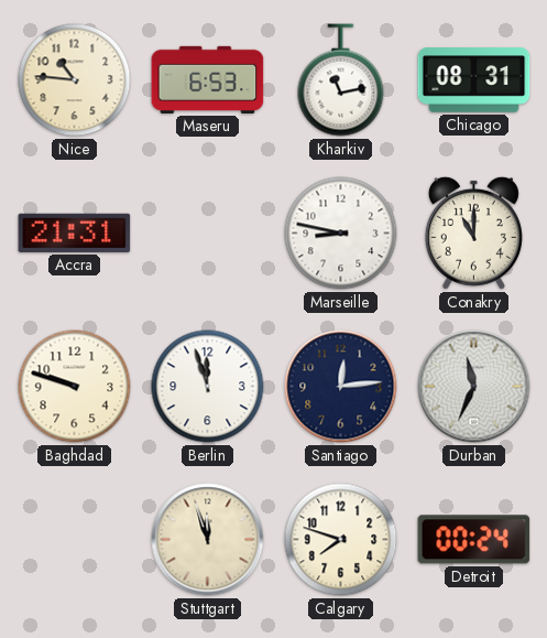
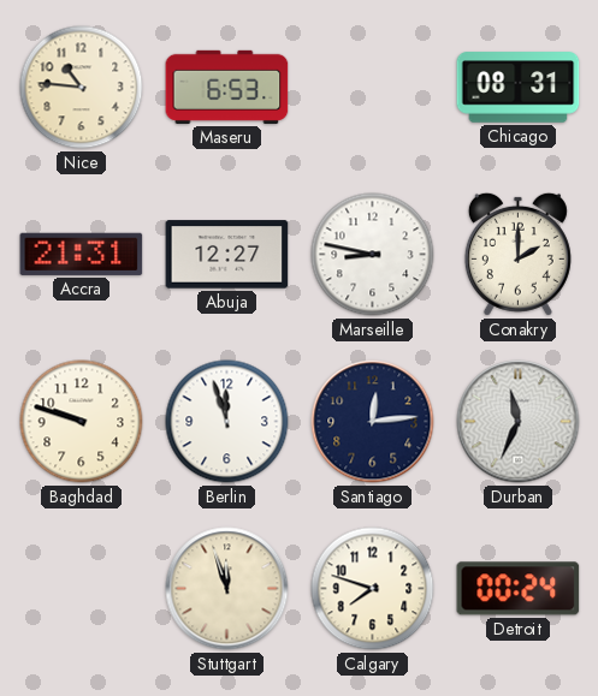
Kharkiv: 11:13 -> none (341, 80)
Abuja: none -> 12:27 (227, 255)
Conakry: 11:00 -> 2:00 (517, 254)
